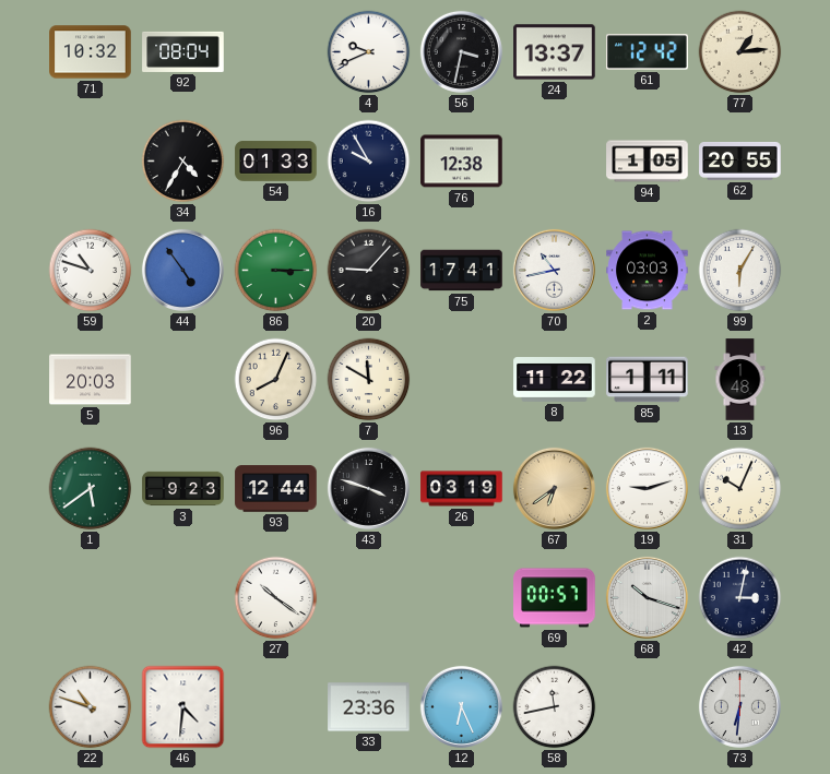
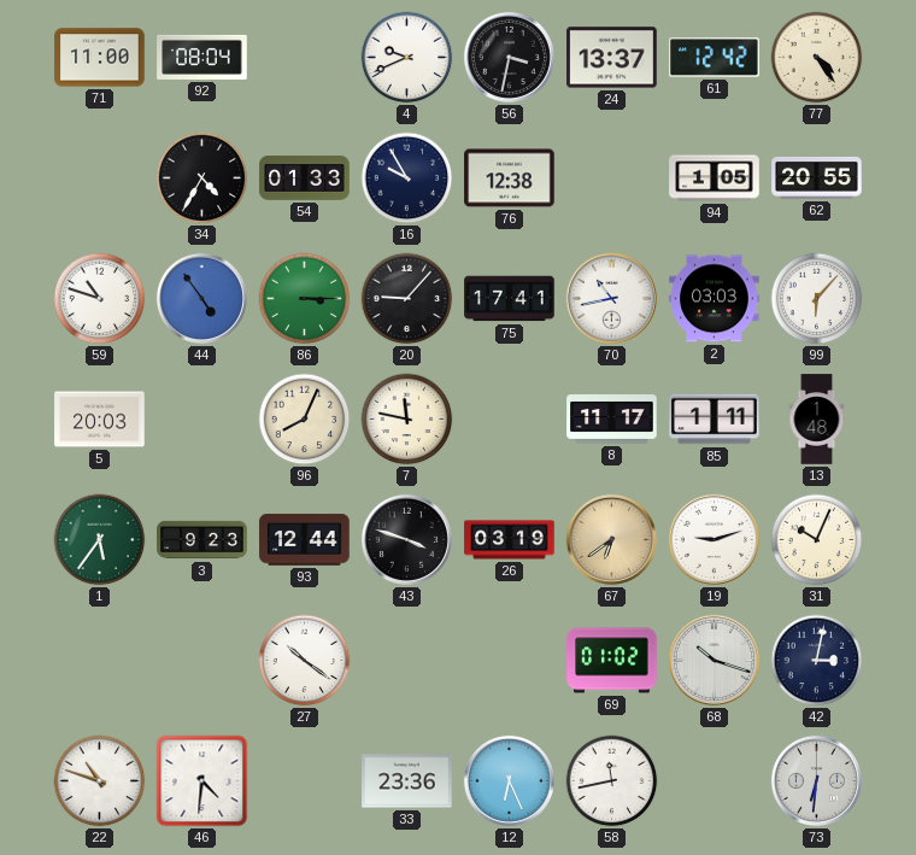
71: 10:32 -> 11:00 (100, 58)
77: 1:14 -> 4:24 (817, 58)
99: 6:05 -> 6:07 (817, 299)
7: 11:50 -> 11:47 (407, 420)
8: 11:22 -> 11:17 (612, 420)
1: 5:39 -> 5:36 (100, 540)
69: 00:57 -> 01:02 (612, 661)
